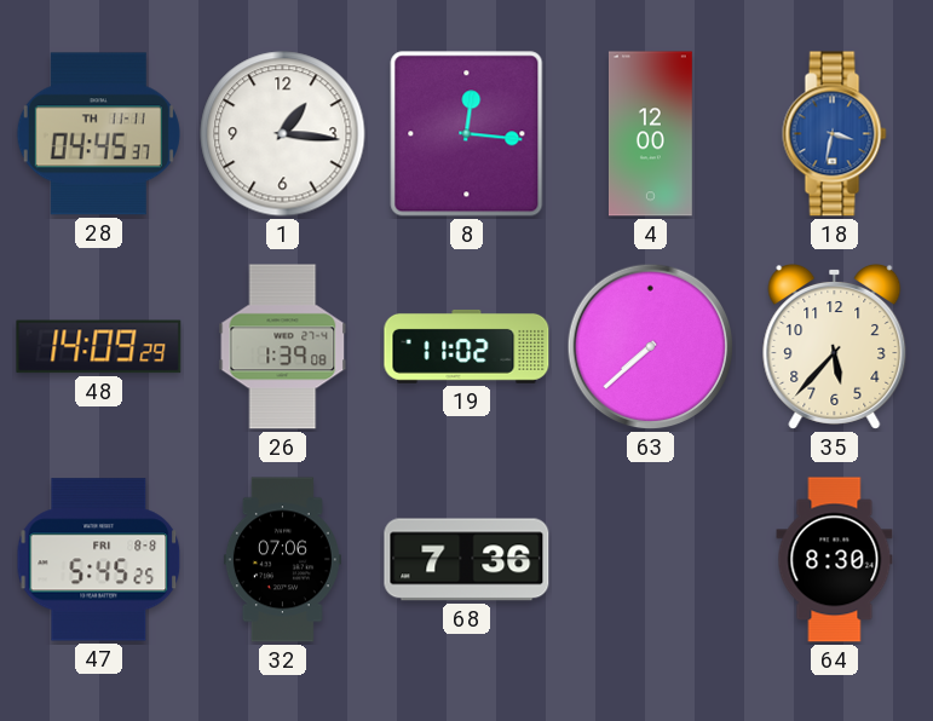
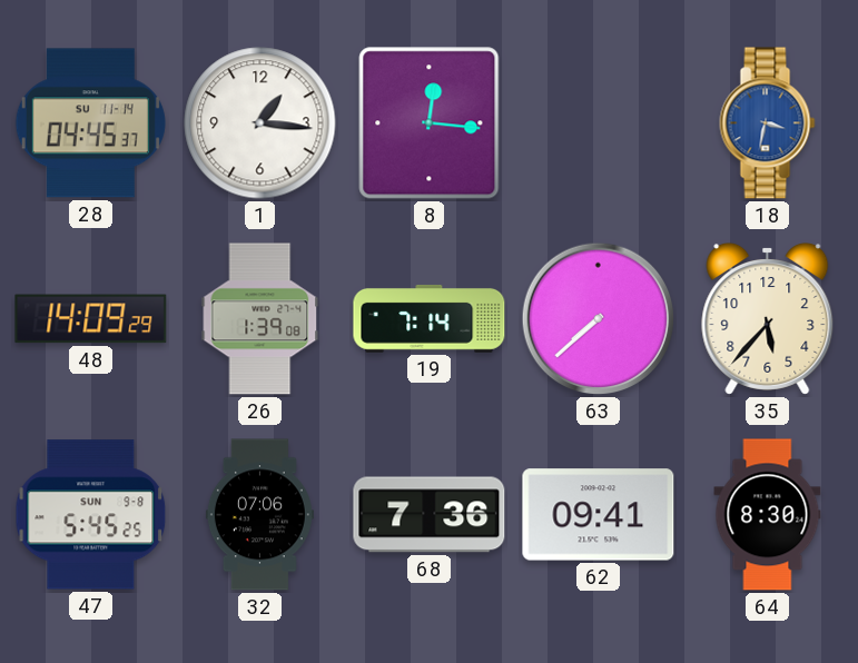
28 date: TH 11-11 -> SU 11-14 (90, 123)
4: 12:00 -> none (650, 134)
19: 11:02 -> 7:14 (430, 318)
47 date: FRI 8-8 -> SUN 9-8 (91, 515)
62: none -> 09:41 (599, 515)
